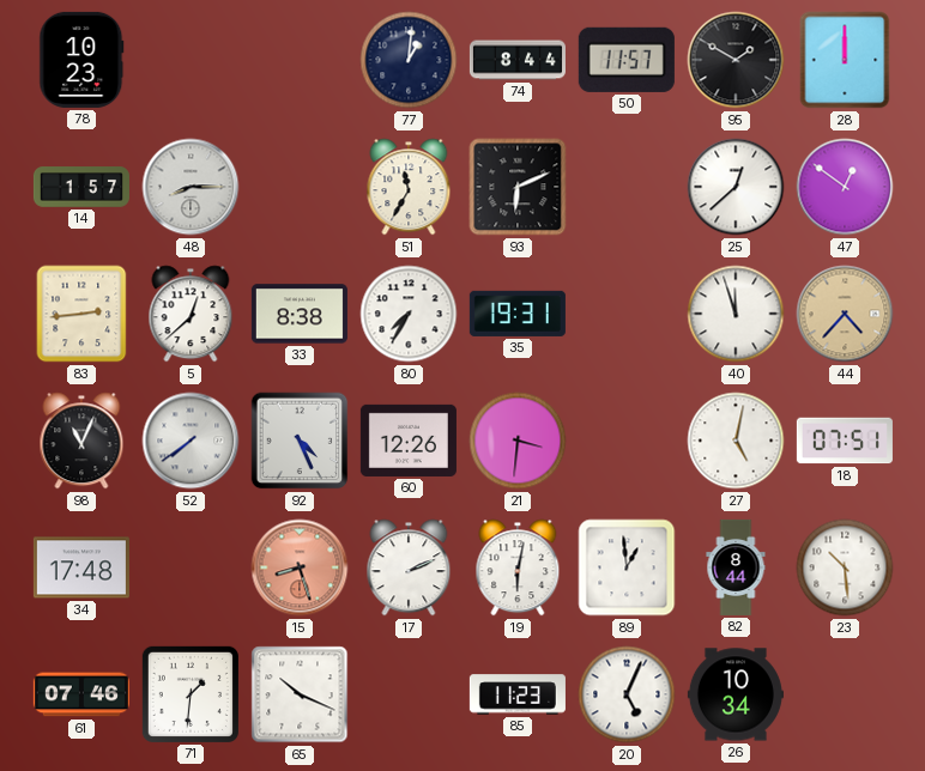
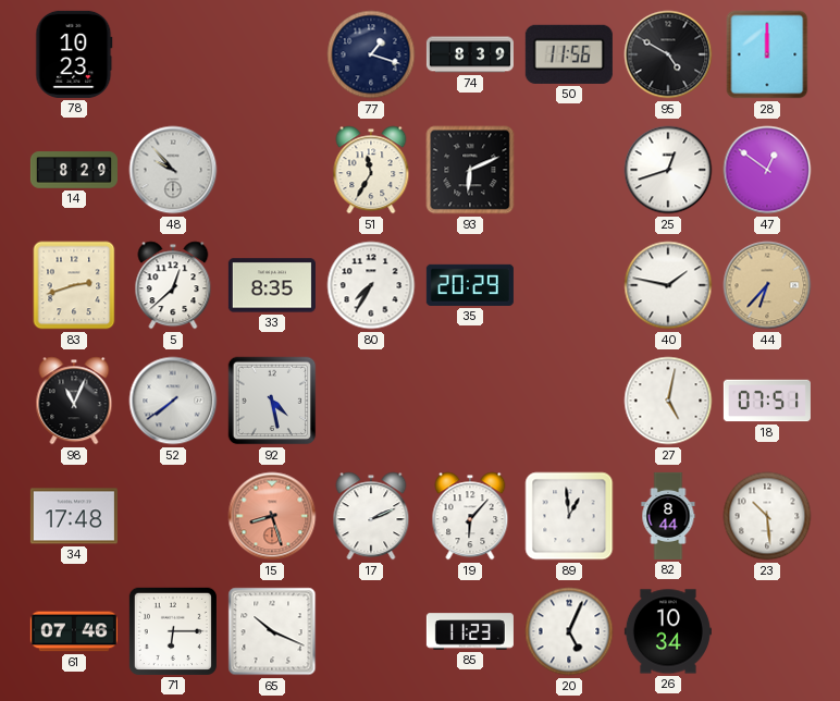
77: 1:01 -> 1:18 (371, 54)
74: 8:44 -> 8:39 (470, 54)
50: 11:57 -> 11:56 (569, 54)
95: 1:50 -> 4:50 (668, 54)
14: 1:57 -> 8:29 (74, 170)
48: 8:15 -> 9:53 (173, 170)
25: 12:38 -> 12:42 (668, 170)
83: 2:44 -> 2:42 (74, 285)
33: 8:38 -> 8:35 (272, 285)
35: 19:31 -> 20:29 (470, 285)
40: 11:57 -> 1:47 (668, 285)
44: 4:37 -> 6:37 (767, 285)
92: 4:26 -> 4:28 (272, 401)
60: 12:26 -> none (409, 441)
21: 3:31 -> none (518, 441)
19: 6:02 -> 6:07 (470, 516)
71: 1:31 -> 6:15 (173, 631)
